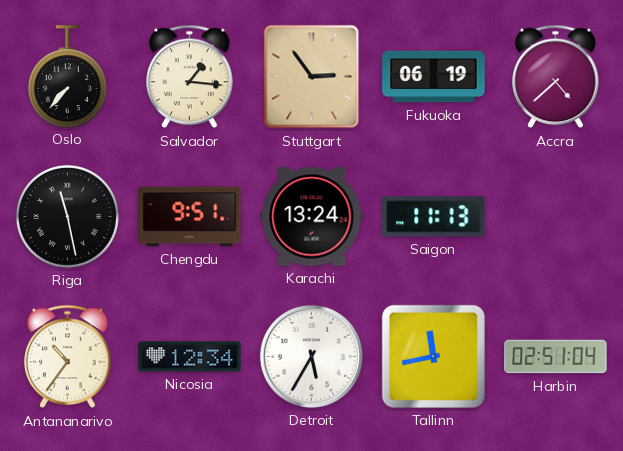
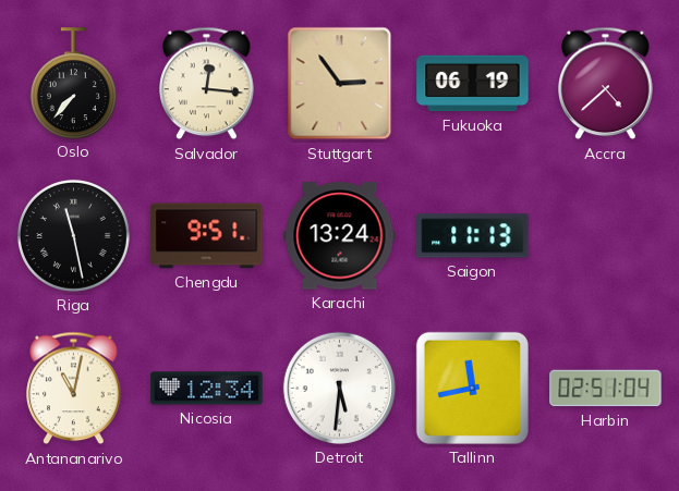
Salvador: 1:16 -> 12:16 (207, 84)
Antananarivo: 10:36 -> 11:02 (74, 389)
Detroit: 5:35 -> 5:31 (339, 388)
